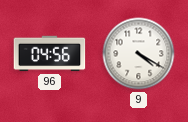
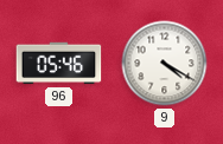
96: 04:56 -> 05:46 (59, 64)
